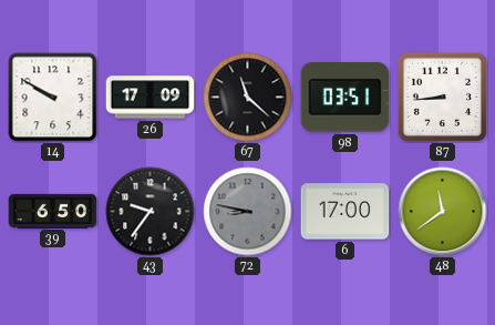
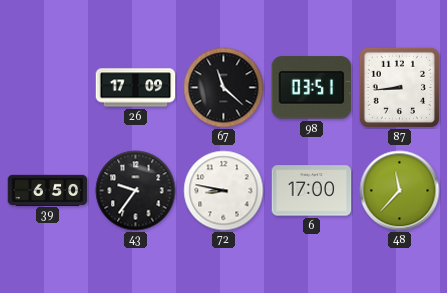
14: 9:50 -> none (53, 98)
72 dial: grey -> white (224, 191)
48: 11:39 -> 11:37 (400, 191)
